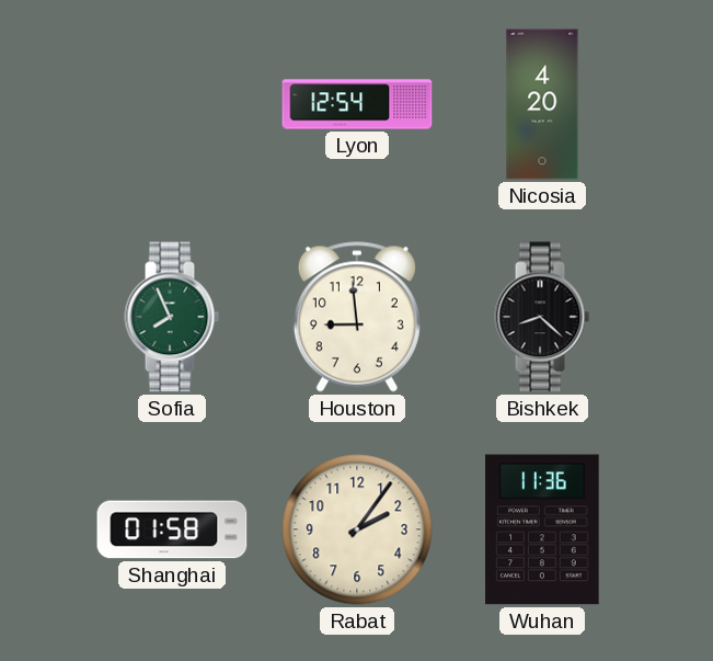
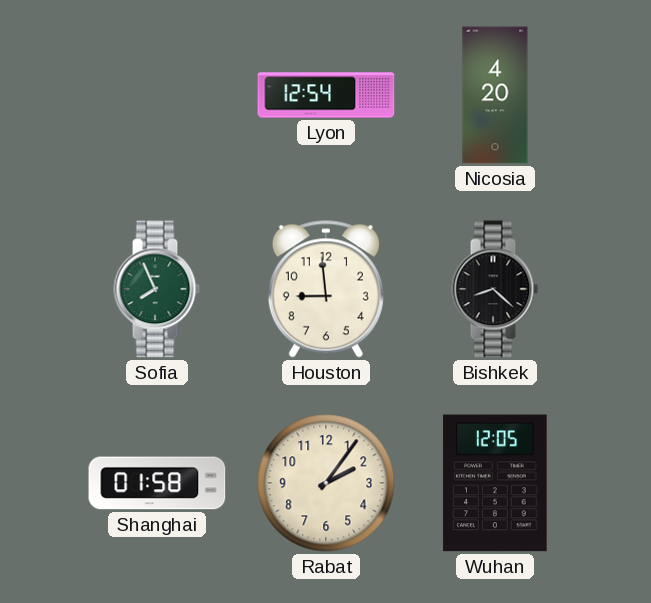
Wuhan: 11:36 -> 12:05 (495, 483)
